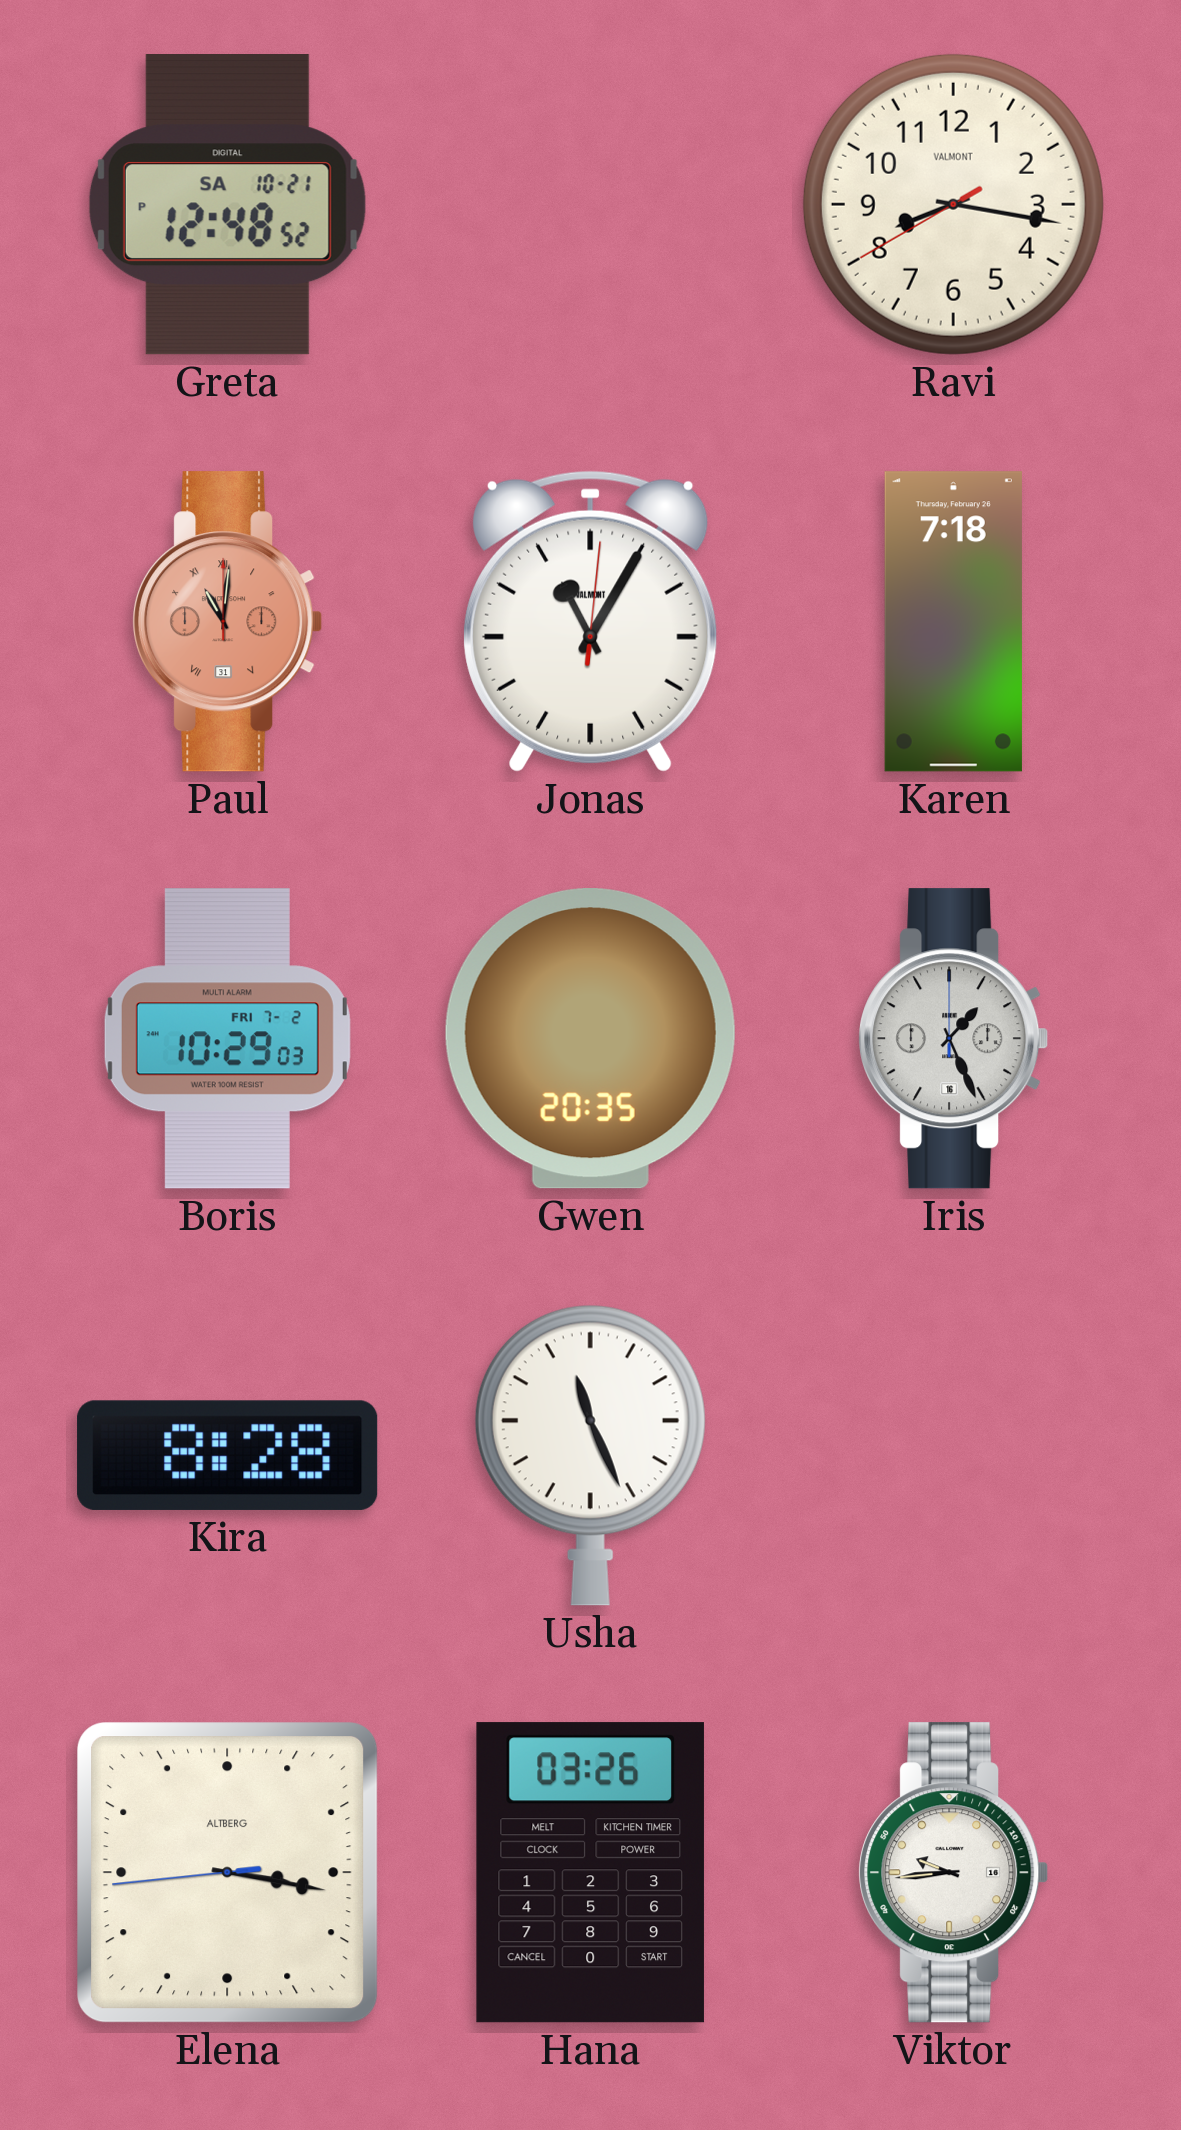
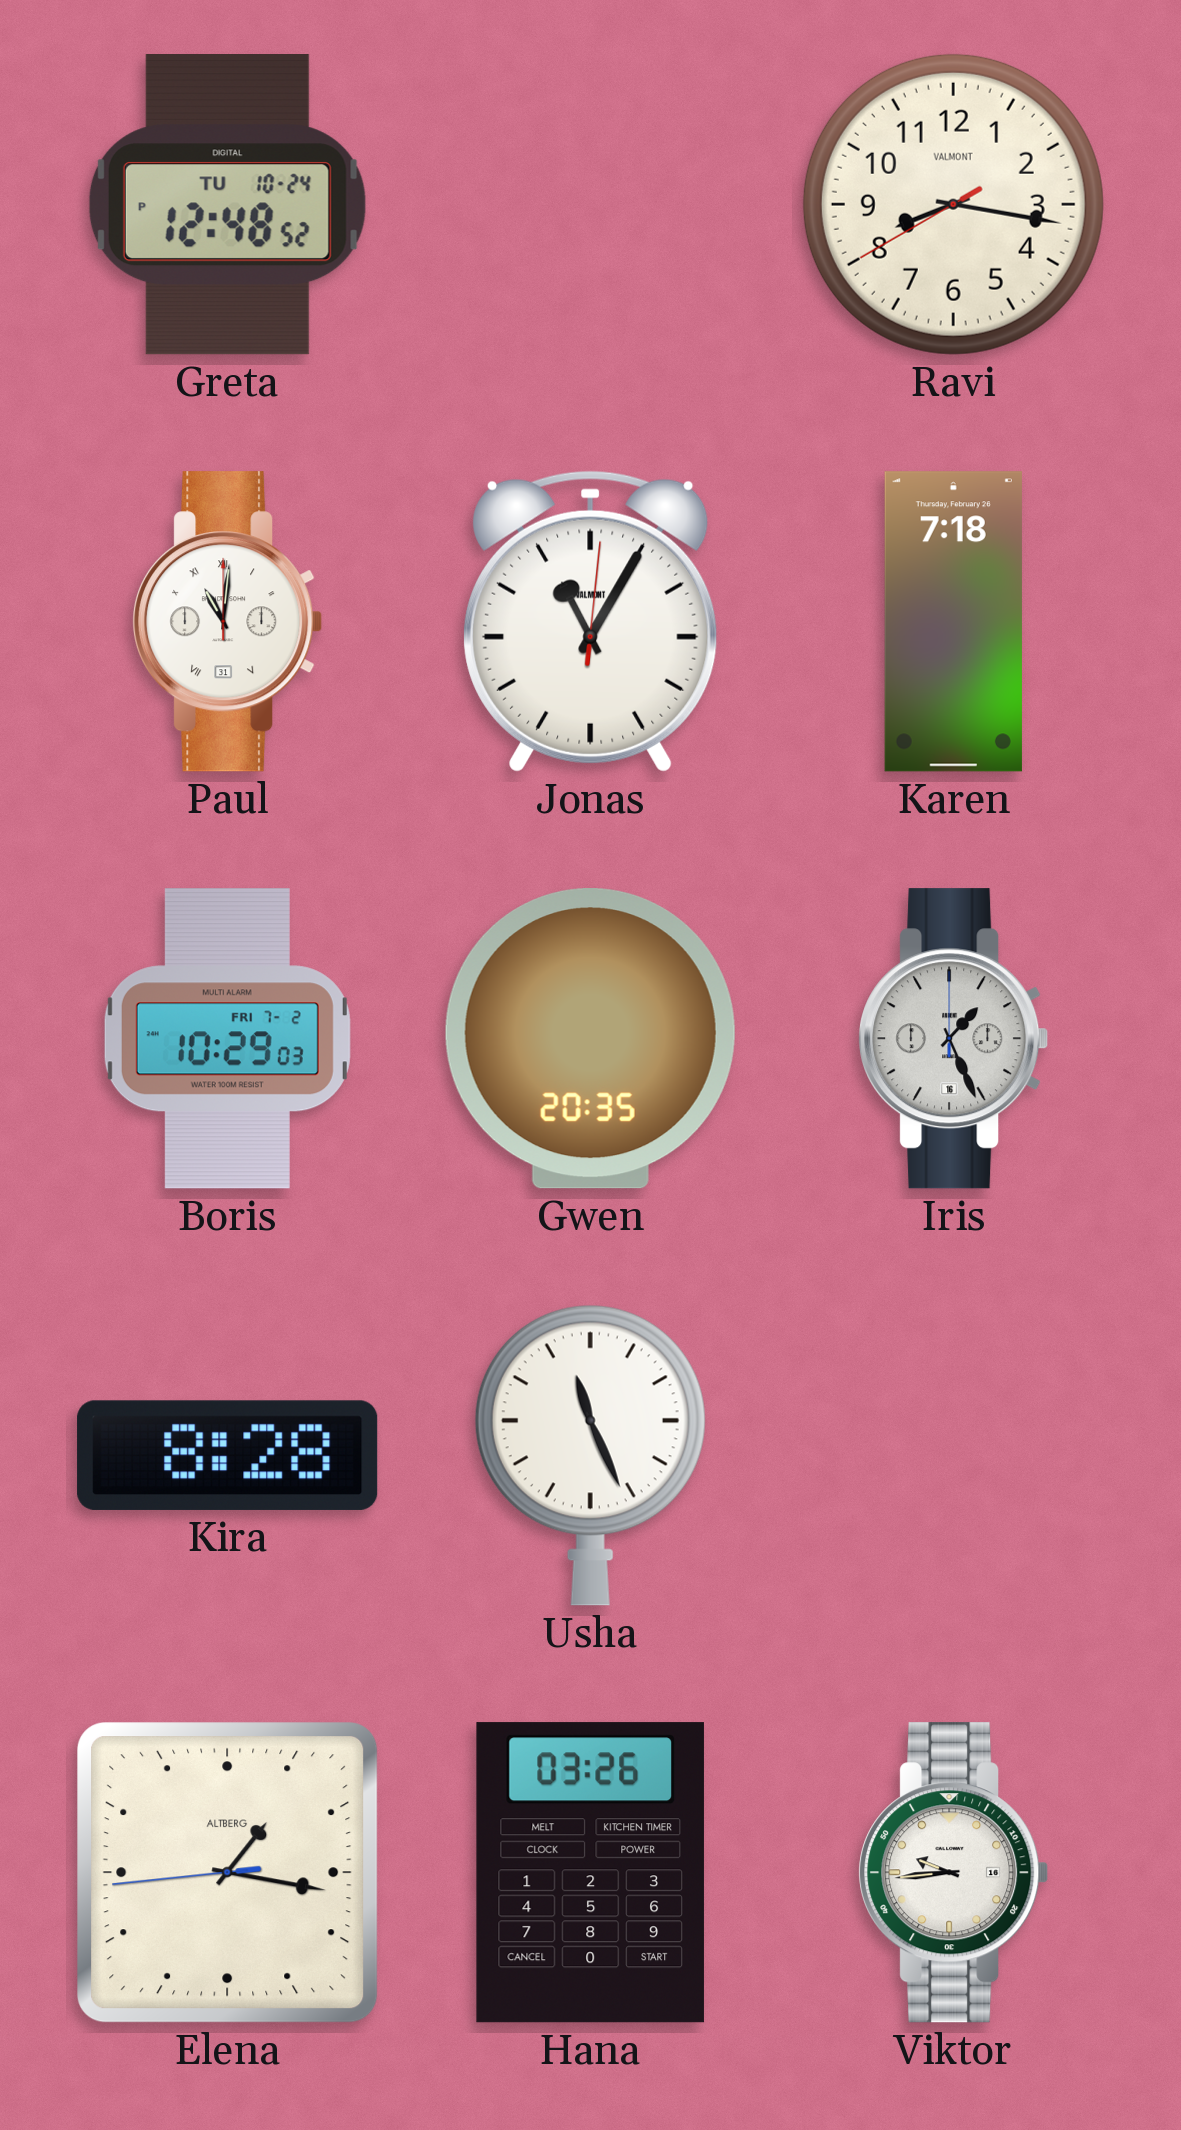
Greta date: SA 10-21 -> TU 10-24 (227, 205)
Paul dial: salmon -> white (228, 622)
Elena: 3:16 -> 1:16 (228, 1873)
